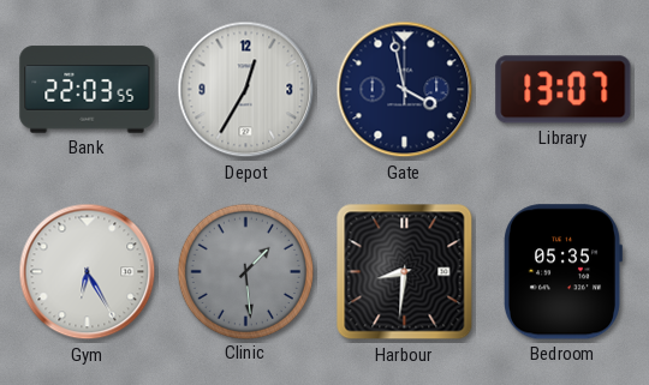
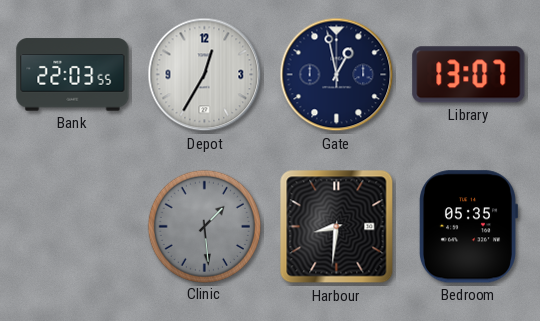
Gate: 3:58 -> 12:58 (337, 75)
Gym: 6:25 -> none (88, 272)
